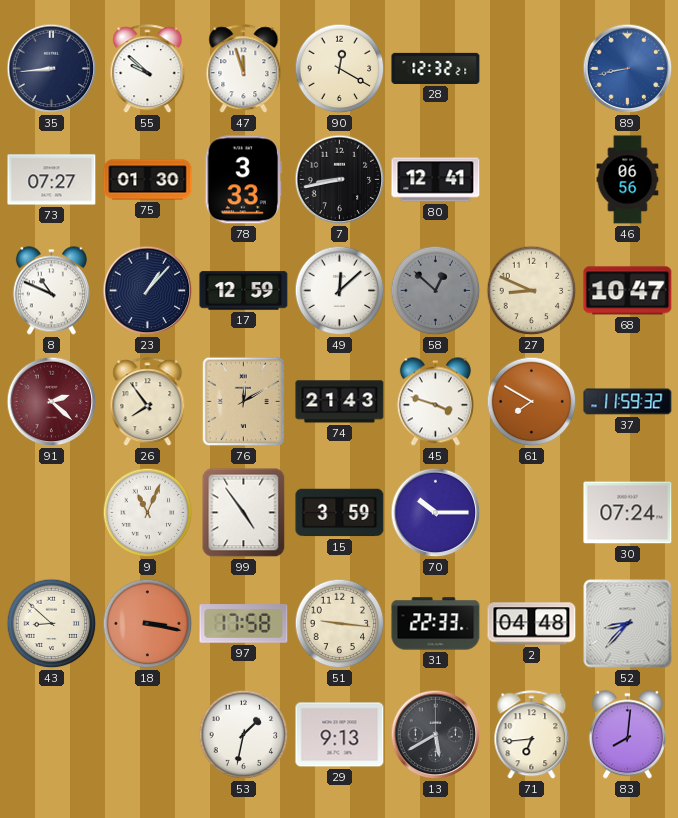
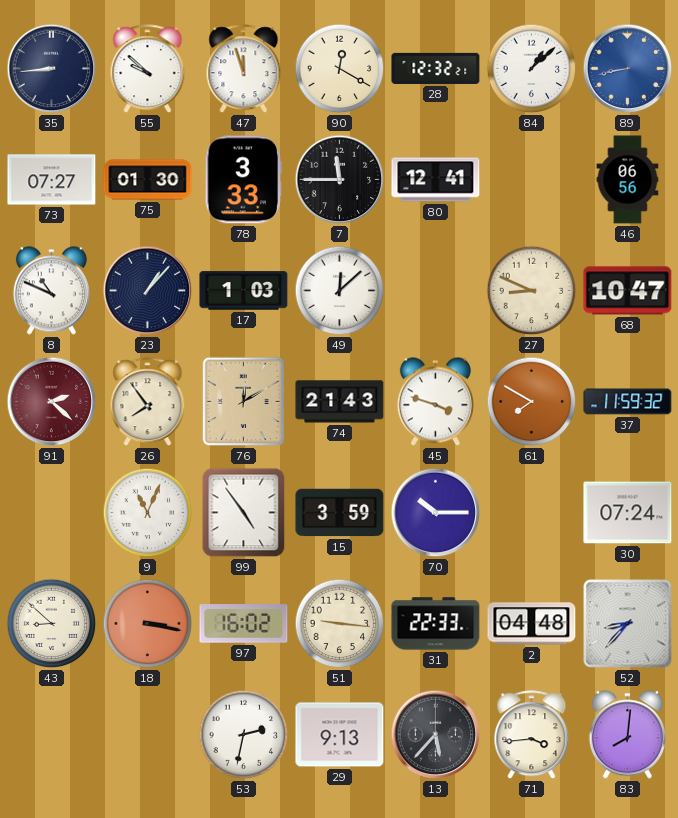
84: none -> 1:08 (532, 69)
7: 8:43 -> 11:45 (340, 180)
17: 12:59 -> 1:03 (244, 291)
58: 12:52 -> none (436, 291)
97: 17:58 -> 16:02 (244, 624)
53: 1:32 -> 2:32 (244, 735)
13: 5:40 -> 5:37 (436, 735)
71: 6:44 -> 3:44 (532, 735)
